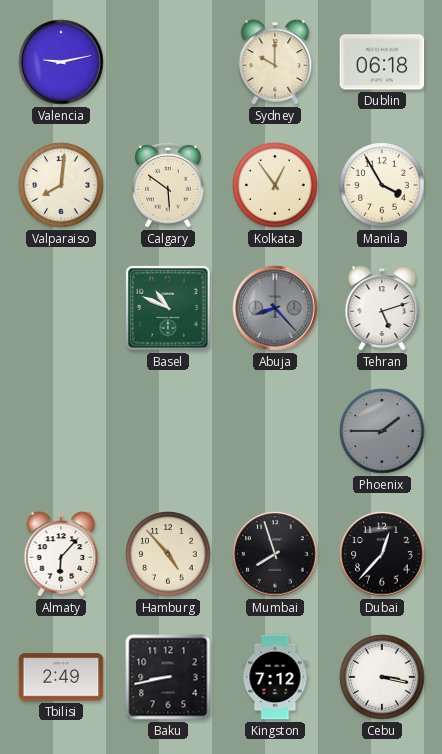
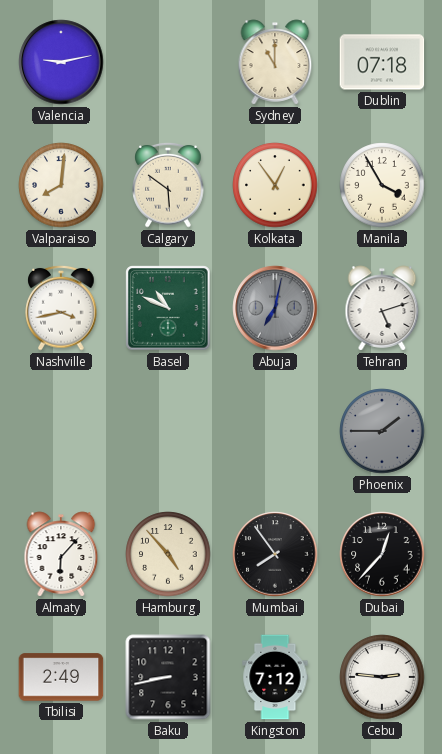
Sydney: 10:00 -> 11:00 (275, 62)
Dublin: 06:18 -> 07:18 (382, 62)
Nashville: none -> 3:43 (61, 308)
Abuja: 8:23 -> 7:02 (275, 308)
Mumbai: 7:57 -> 7:54 (275, 554)
Cebu: 3:17 -> 2:46 (382, 677)
